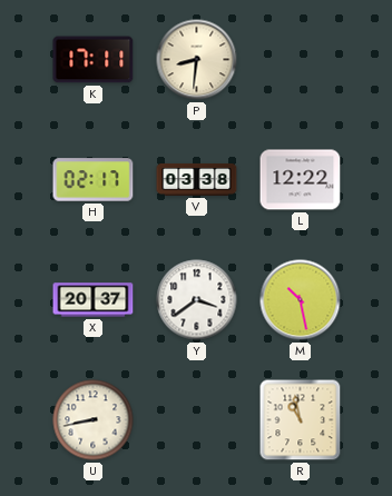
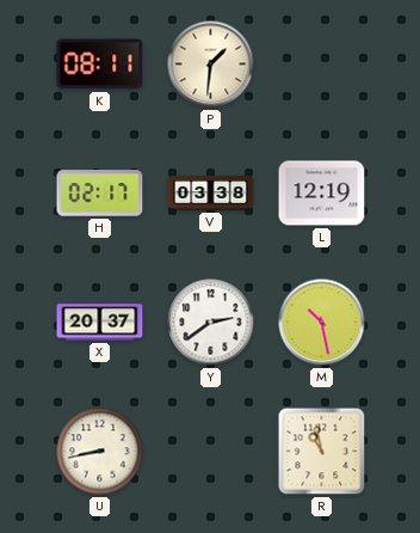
K: 17:11 -> 08:11 (100, 65)
P: 8:31 -> 1:31 (211, 65)
L: 12:22 -> 12:19 (322, 194)
Y: 3:39 -> 2:39 (211, 323)
